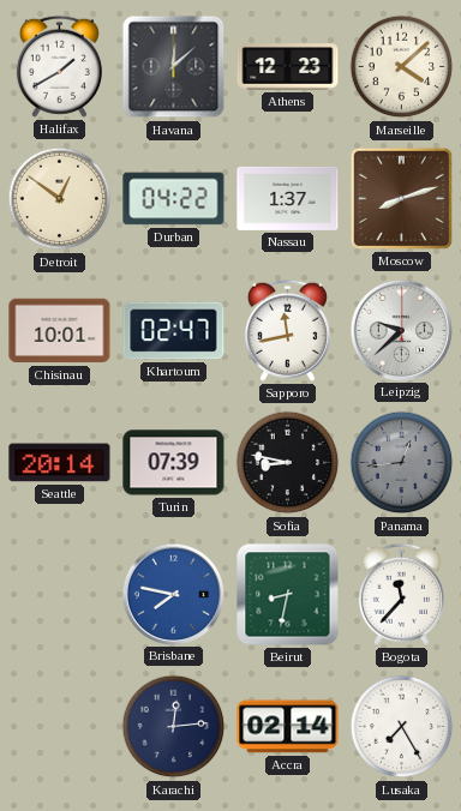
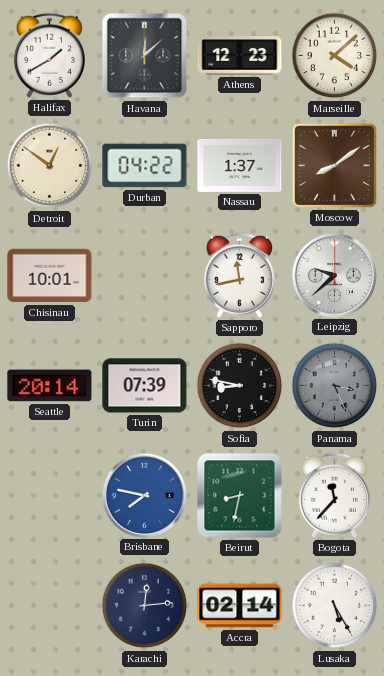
Moscow: 8:12 -> 8:09 (334, 165)
Khartoum: 02:47 -> none (174, 331)
Panama: 12:44 -> 3:26 (335, 386)
Lusaka: 7:25 -> 5:25 (335, 606)
